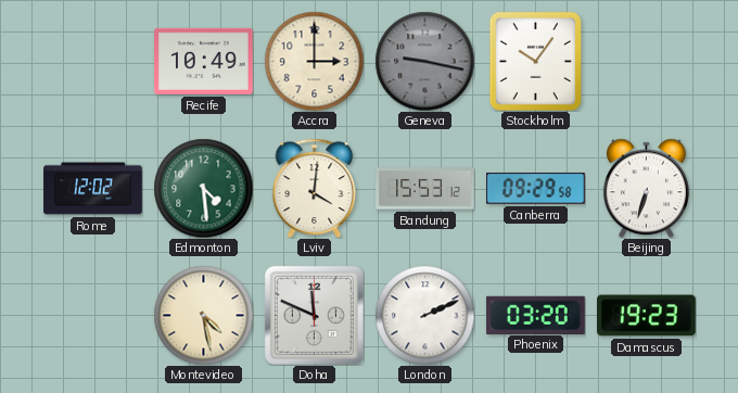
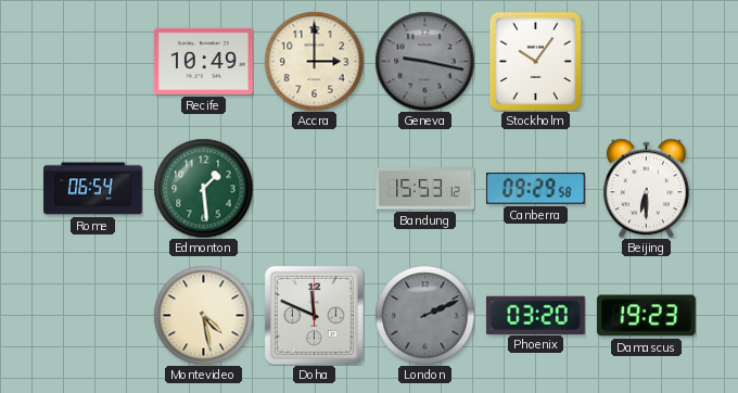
Rome: 12:02 -> 06:54 (93, 189)
Edmonton: 4:29 -> 1:29 (203, 188)
Lviv: 4:01 -> none (315, 188)
Beijing: 6:33 -> 6:30 (646, 188)
London dial: white -> grey (424, 315)
